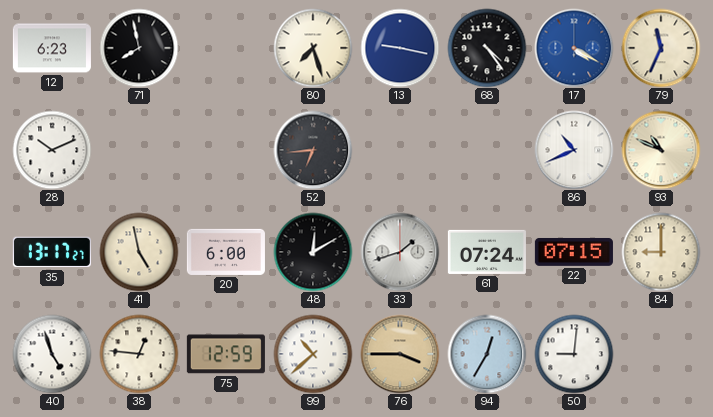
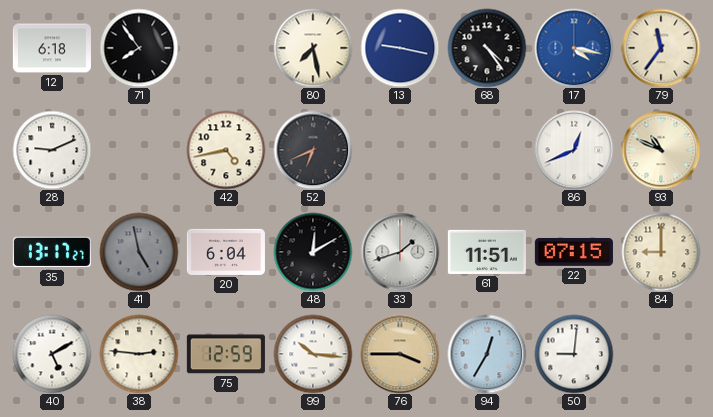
12: 6:23 -> 6:18 (52, 48)
71: 7:58 -> 7:54 (139, 48)
80: 7:27 -> 7:28 (313, 48)
17: 4:20 -> 4:17 (574, 48)
79: 11:34 -> 11:36 (661, 48)
28: 10:11 -> 9:11 (52, 150)
42: none -> 4:43 (226, 150)
52: 6:44 -> 6:41 (313, 150)
86: 10:41 -> 12:41 (574, 150)
41 dial: cream -> grey (139, 252)
20: 6:00 -> 6:04 (226, 252)
61: 07:24 -> 11:51 (487, 252)
40: 4:57 -> 5:10 (52, 354)
38: 12:46 -> 2:46 (139, 354)
99: 10:38 -> 10:16 (313, 354)
